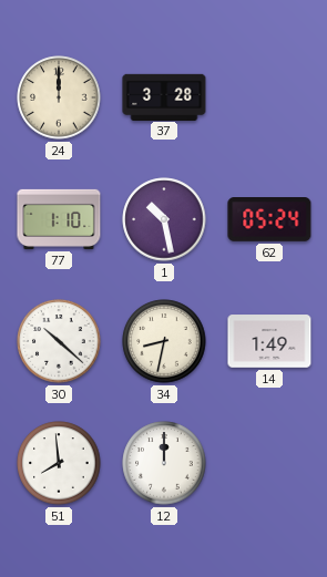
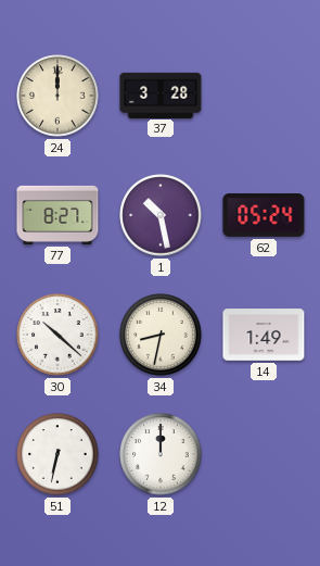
77: 1:10 -> 8:27 (57, 215)
51: 7:59 -> 6:32 (57, 454)
